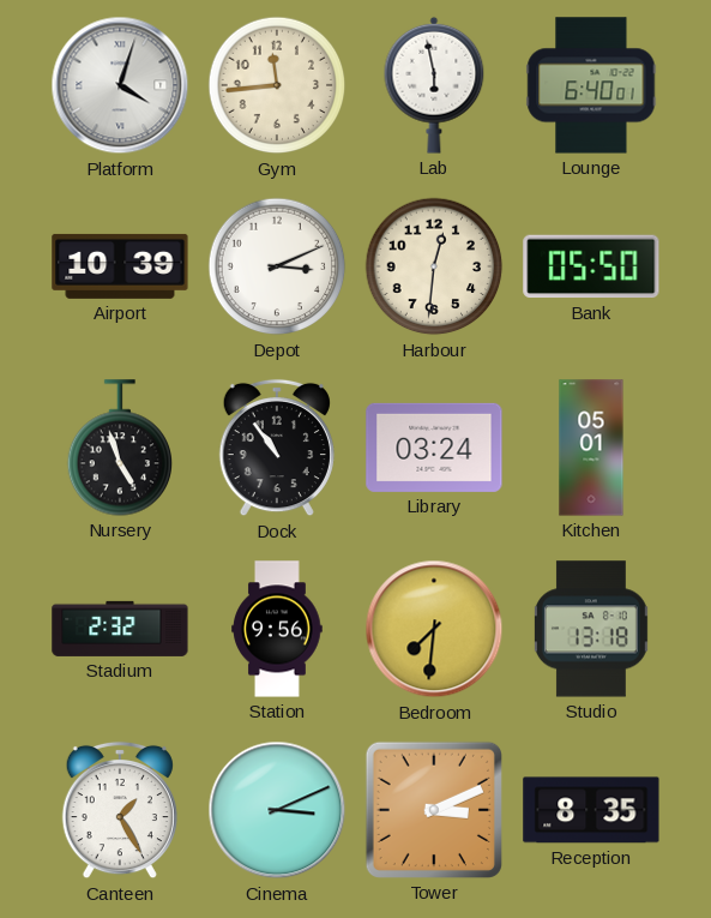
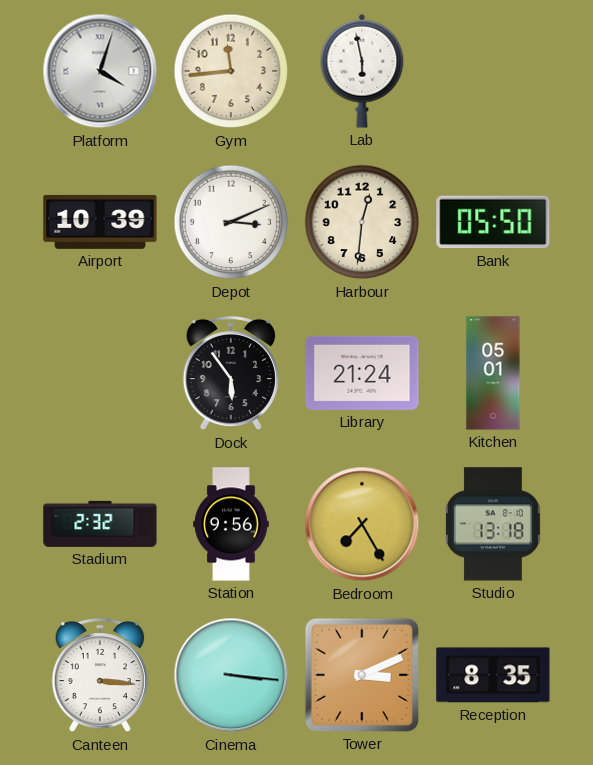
Lounge: 6:40 -> none (591, 85)
Nursery: 4:57 -> none (120, 448)
Dock: 10:54 -> 5:54 (231, 373)
Library: 03:24 -> 21:24 (362, 373)
Bedroom: 7:31 -> 7:25 (362, 524)
Canteen: 1:25 -> 3:16 (100, 675)
Cinema: 3:11 -> 3:16 (231, 675)
